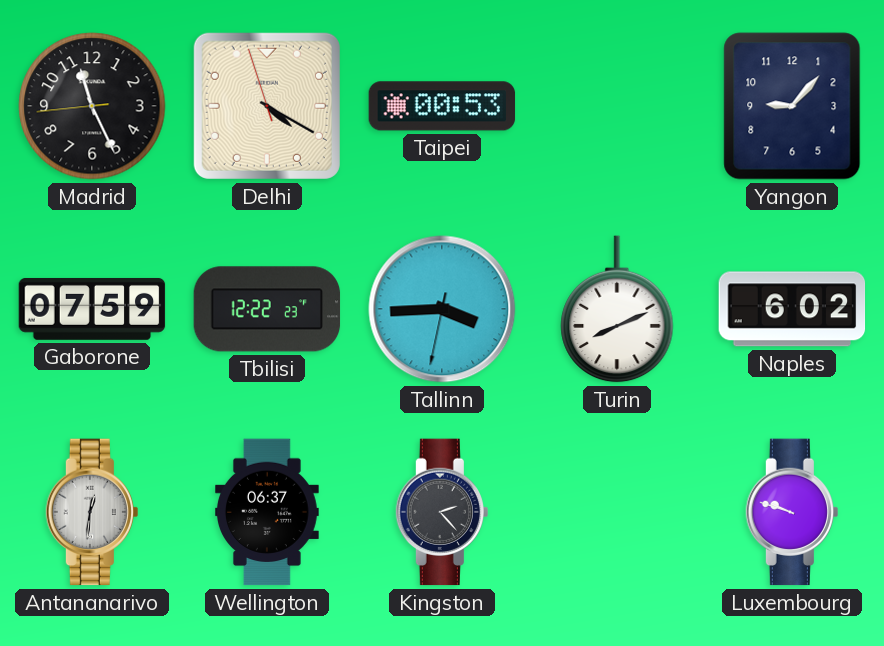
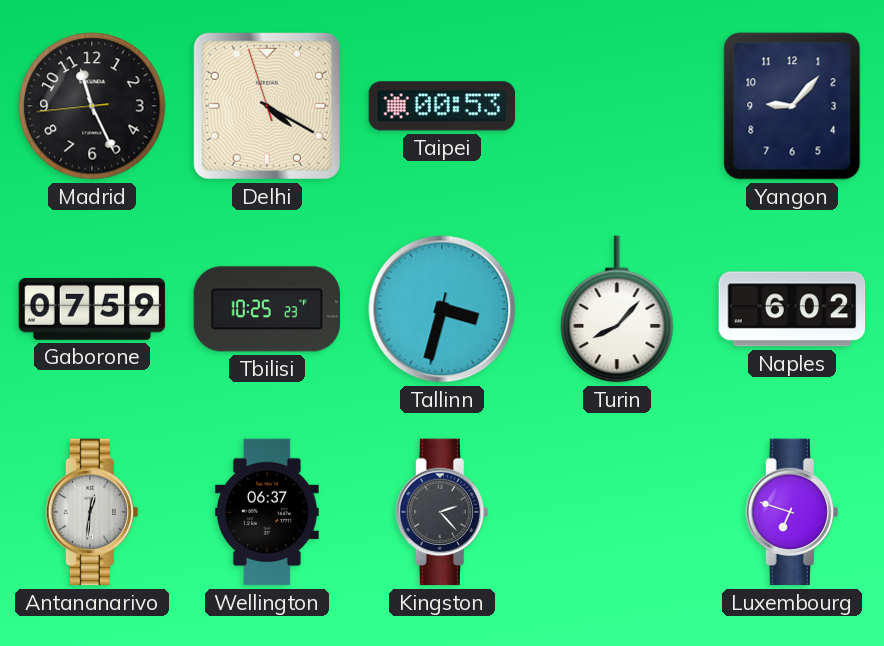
Tbilisi: 12:22 -> 10:25 (267, 309)
Tallinn: 3:44 -> 3:32 (442, 309)
Turin: 8:11 -> 8:07 (617, 309)
Luxembourg: 9:48 -> 6:48 (792, 512)
